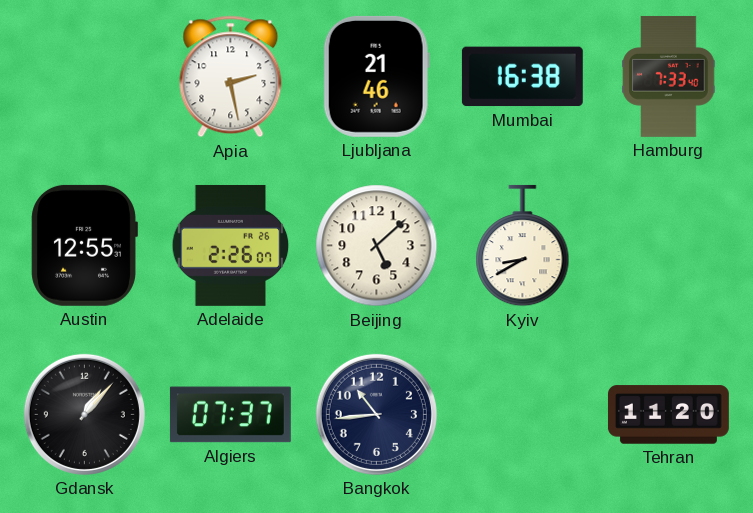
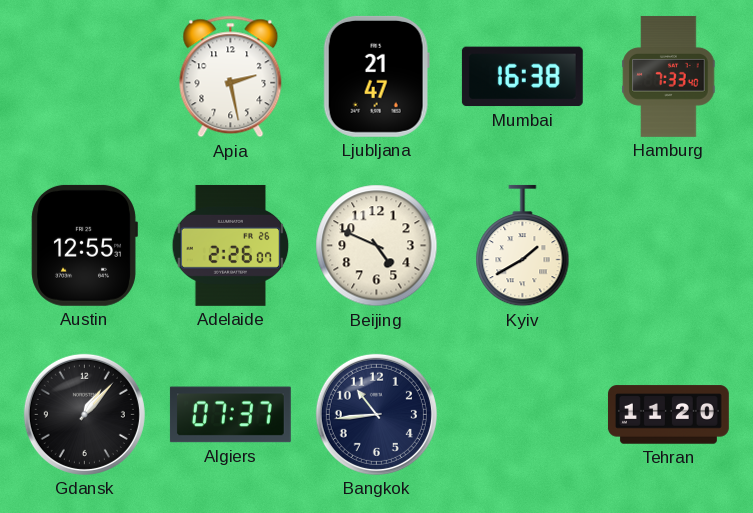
Ljubljana: 21:46 -> 21:47 (376, 76)
Beijing: 5:08 -> 4:49 (377, 246)
Kyiv: 8:40 -> 1:40 (523, 246)
